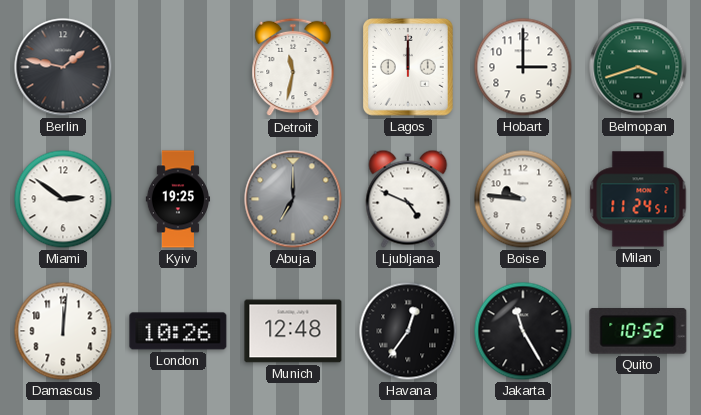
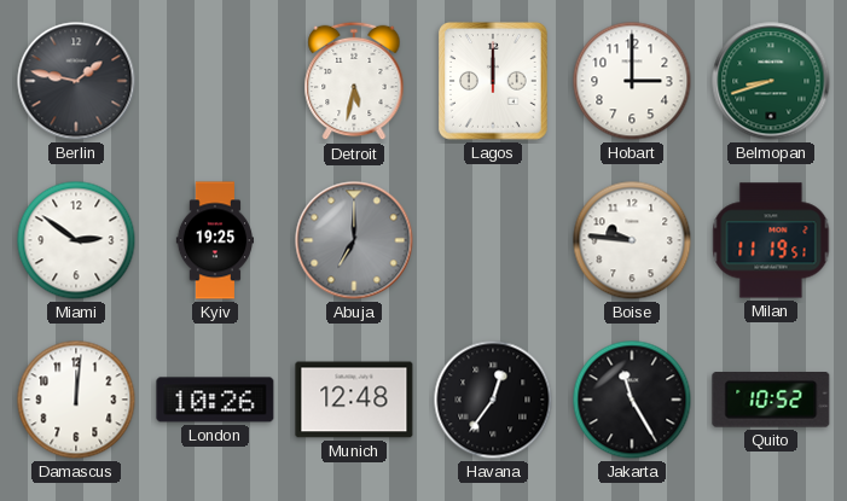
Detroit: 11:32 -> 5:32 (354, 81)
Belmopan: 3:42 -> 8:42 (771, 81)
Ljubljana: 4:49 -> none (408, 199)
Milan: 11:24 -> 11:19 (771, 240)
